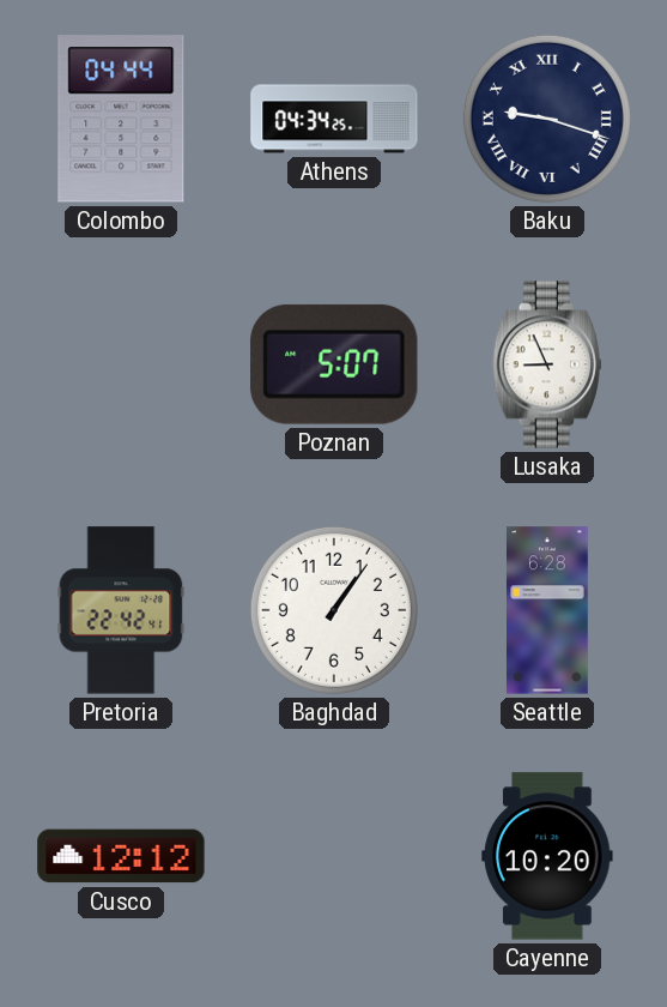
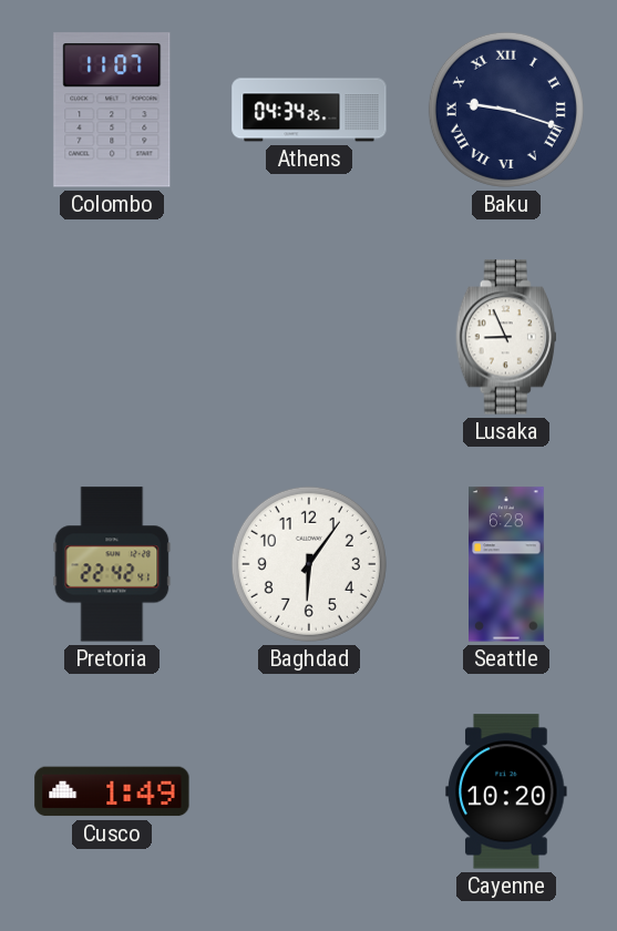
Colombo: 04:44 -> 11:07 (112, 110)
Poznan: 5:07 -> none (334, 364)
Baghdad: 1:06 -> 6:06 (309, 564)
Cusco: 12:12 -> 1:49 (112, 791)
